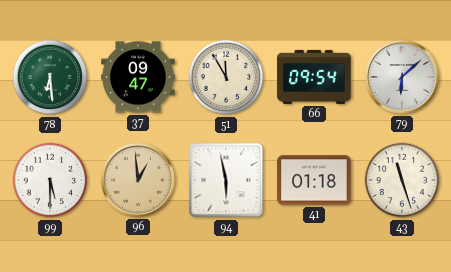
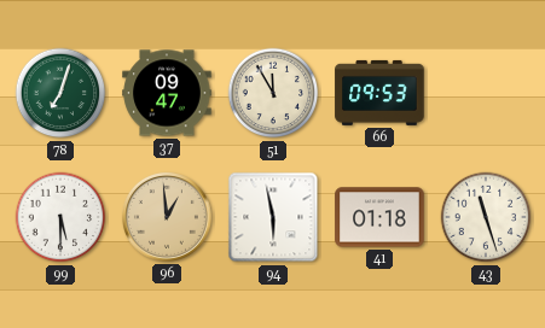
78: 6:29 -> 7:03 (60, 93)
66: 09:54 -> 09:53 (379, 93)
79: 6:08 -> none (402, 77)
